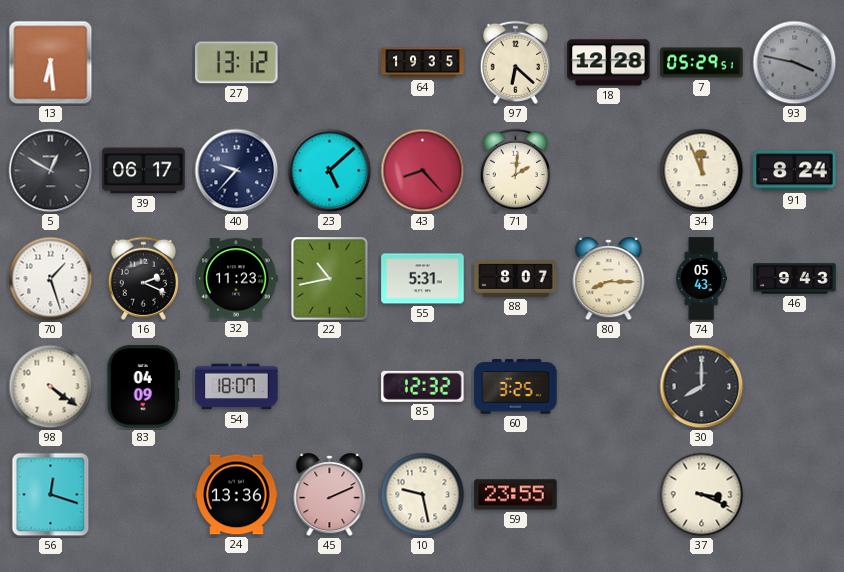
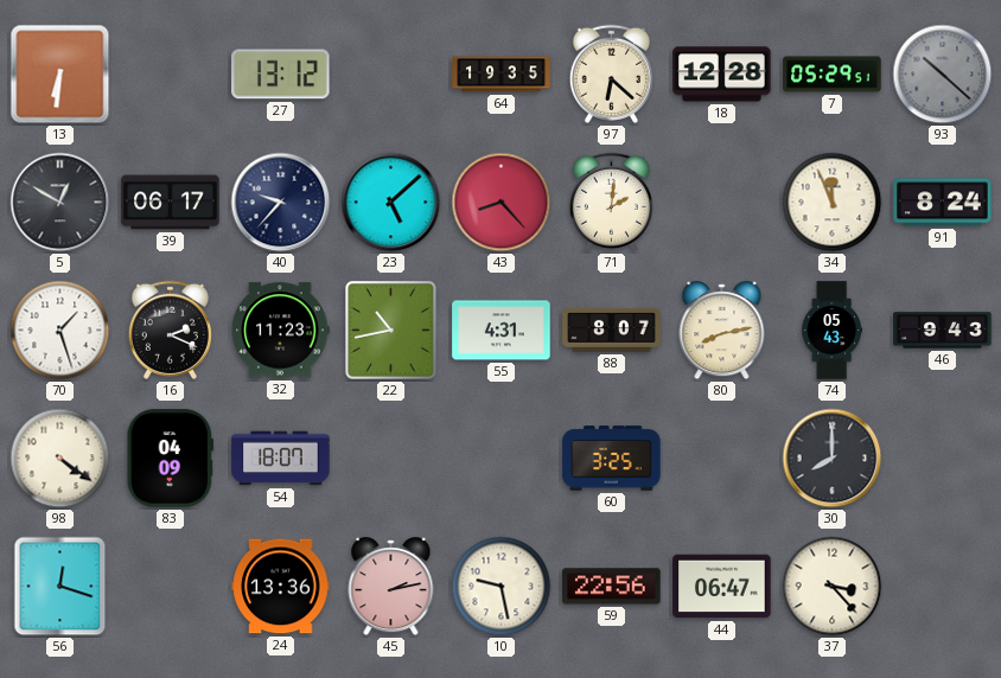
13: 6:29 -> 6:31 (60, 75)
93: 3:47 -> 10:22 (943, 75)
55: 5:31 -> 4:31 (502, 331)
80: 8:15 -> 8:13 (722, 331)
85: 12:32 -> none (423, 386)
45: 2:11 -> 2:13 (391, 587)
59: 23:55 -> 22:56 (612, 587)
44: none -> 06:47 (722, 587)
37: 3:19 -> 3:23 (833, 587)
